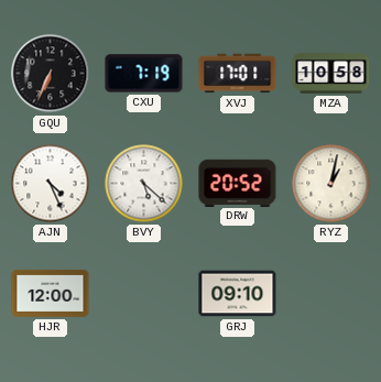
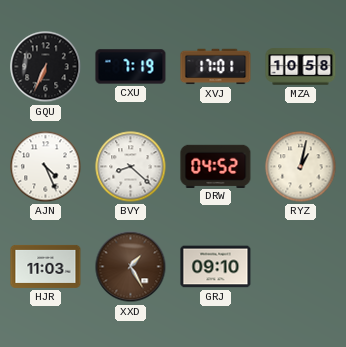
BVY: 5:22 -> 8:22 (131, 167)
DRW: 20:52 -> 04:52 (216, 166)
HJR: 12:00 -> 11:03 (46, 266)
XXD: none -> 1:25 (131, 267)
